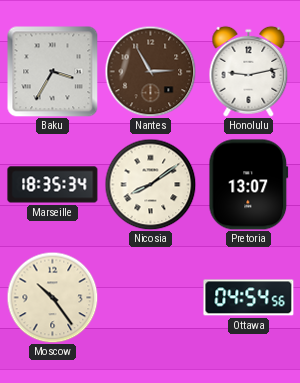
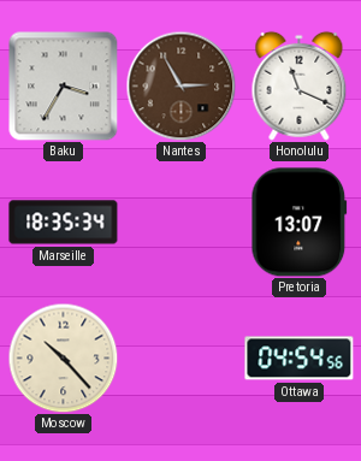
Honolulu: 9:13 -> 11:19 (300, 85)
Nicosia: 8:09 -> none (150, 184)
Moscow: 10:24 -> 10:23 (63, 357)
